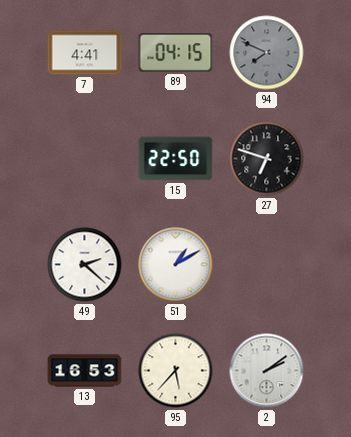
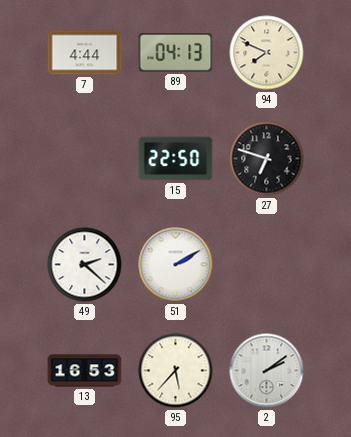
7: 4:41 -> 4:44 (85, 53)
89: 04:15 -> 04:13 (176, 53)
94 dial: grey -> cream (267, 53)
51: 1:10 -> 2:10 (176, 265)
